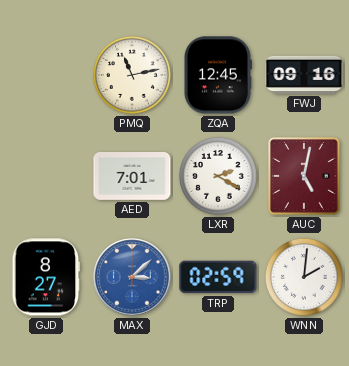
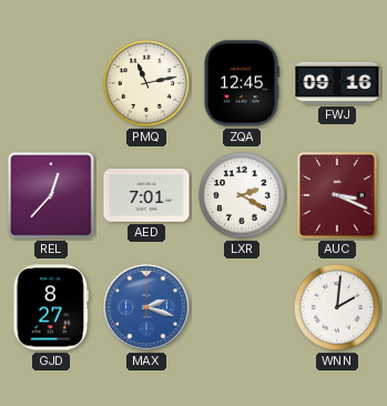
REL: none -> 12:37 (51, 195)
AUC: 5:02 -> 3:19 (338, 196)
MAX: 3:08 -> 2:18 (146, 307)
TRP: 02:59 -> none (218, 277)
